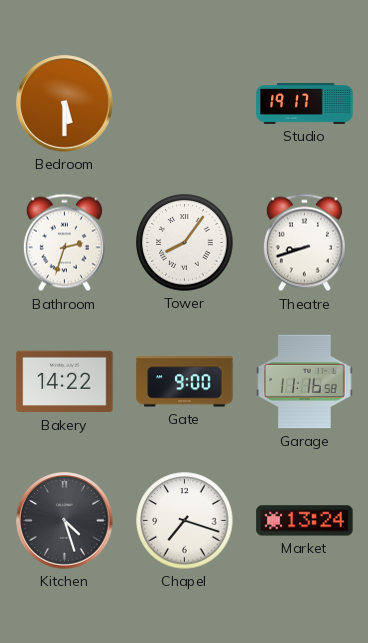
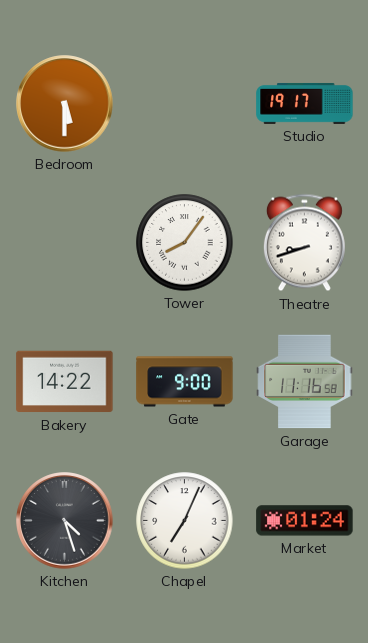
Bathroom: 2:33 -> none (64, 243)
Chapel: 7:18 -> 7:04 (185, 521)
Market: 13:24 -> 01:24 (305, 521)
